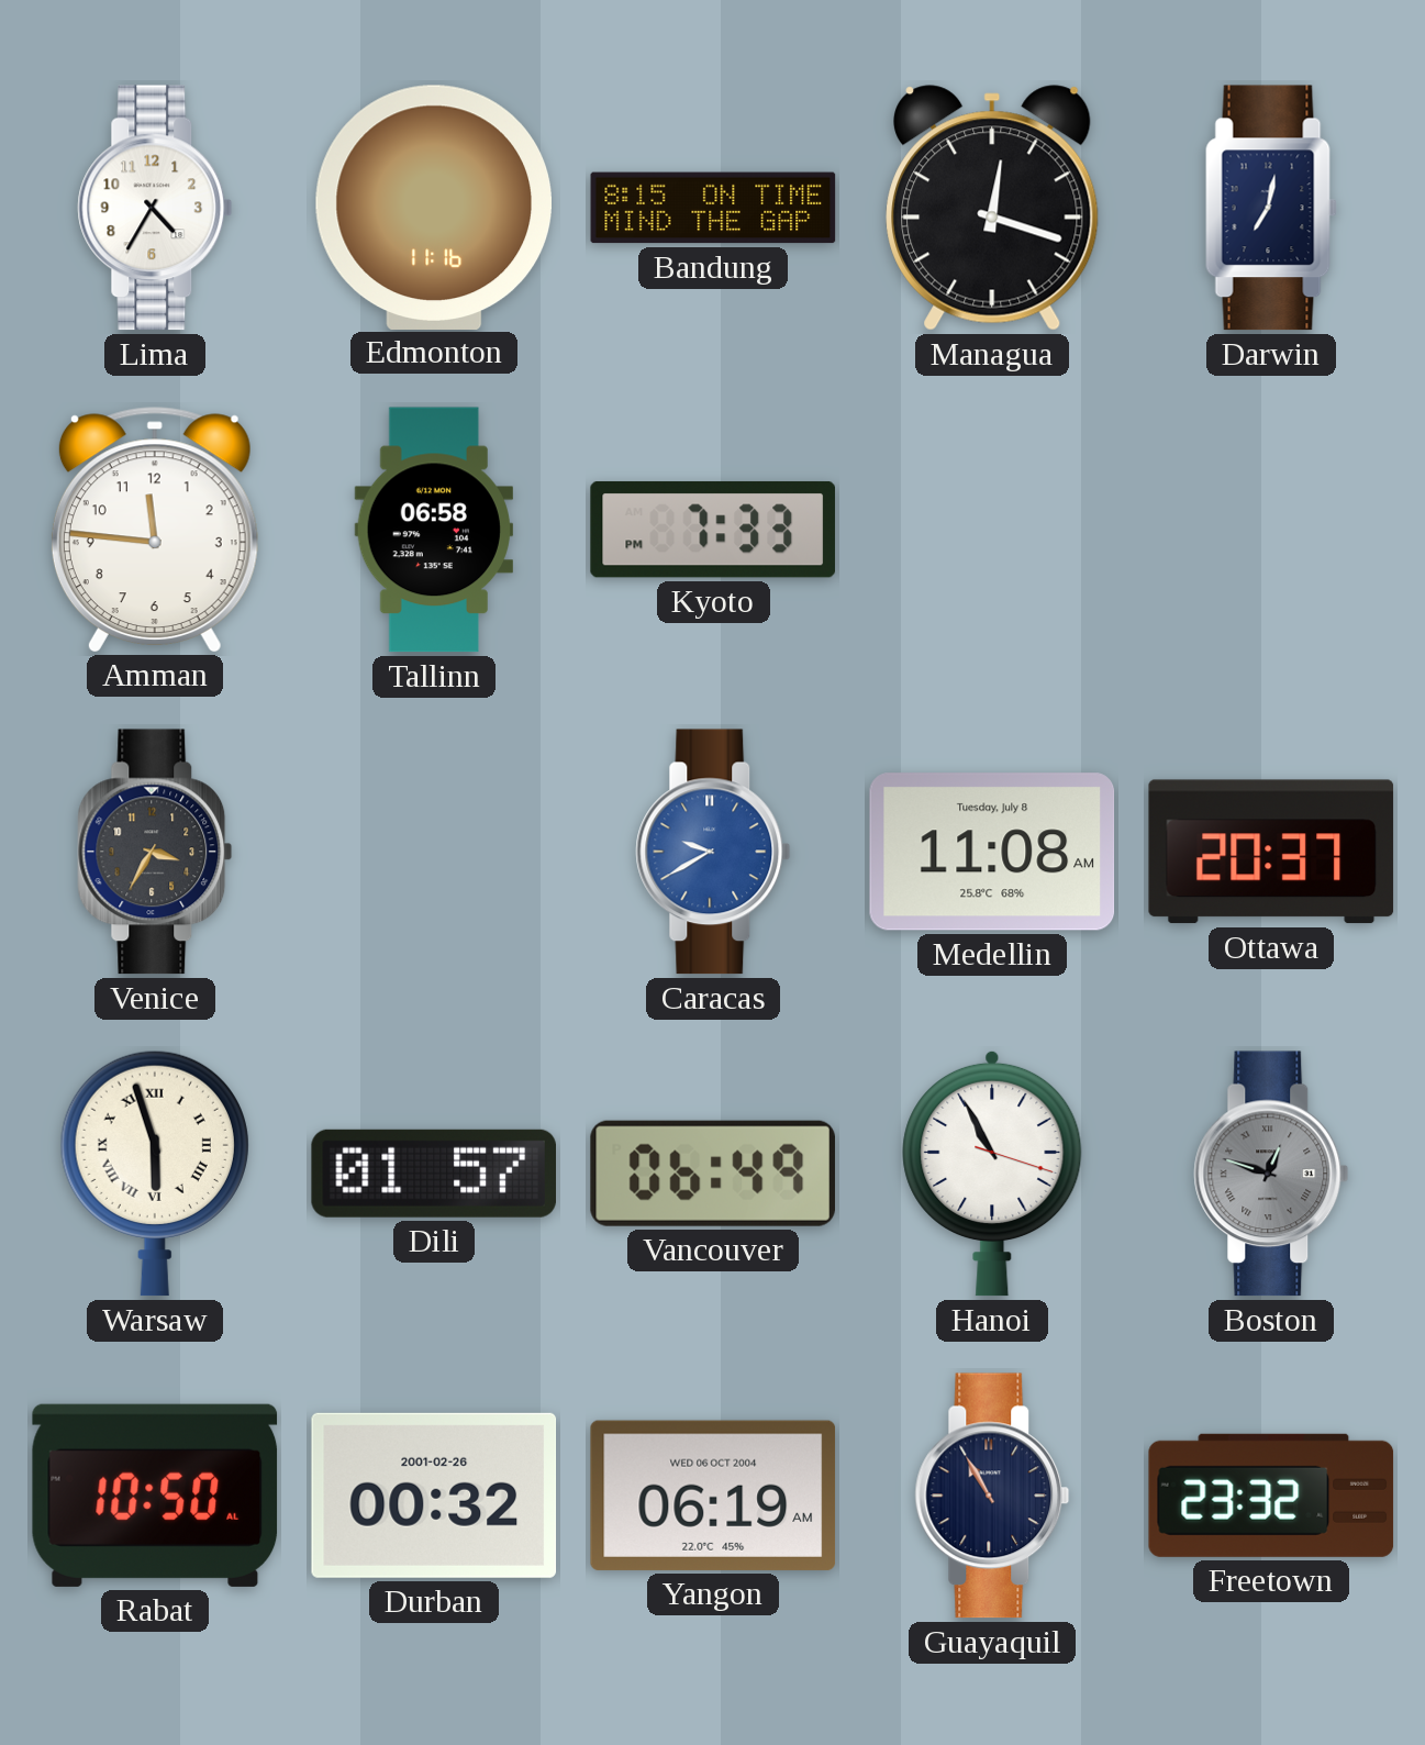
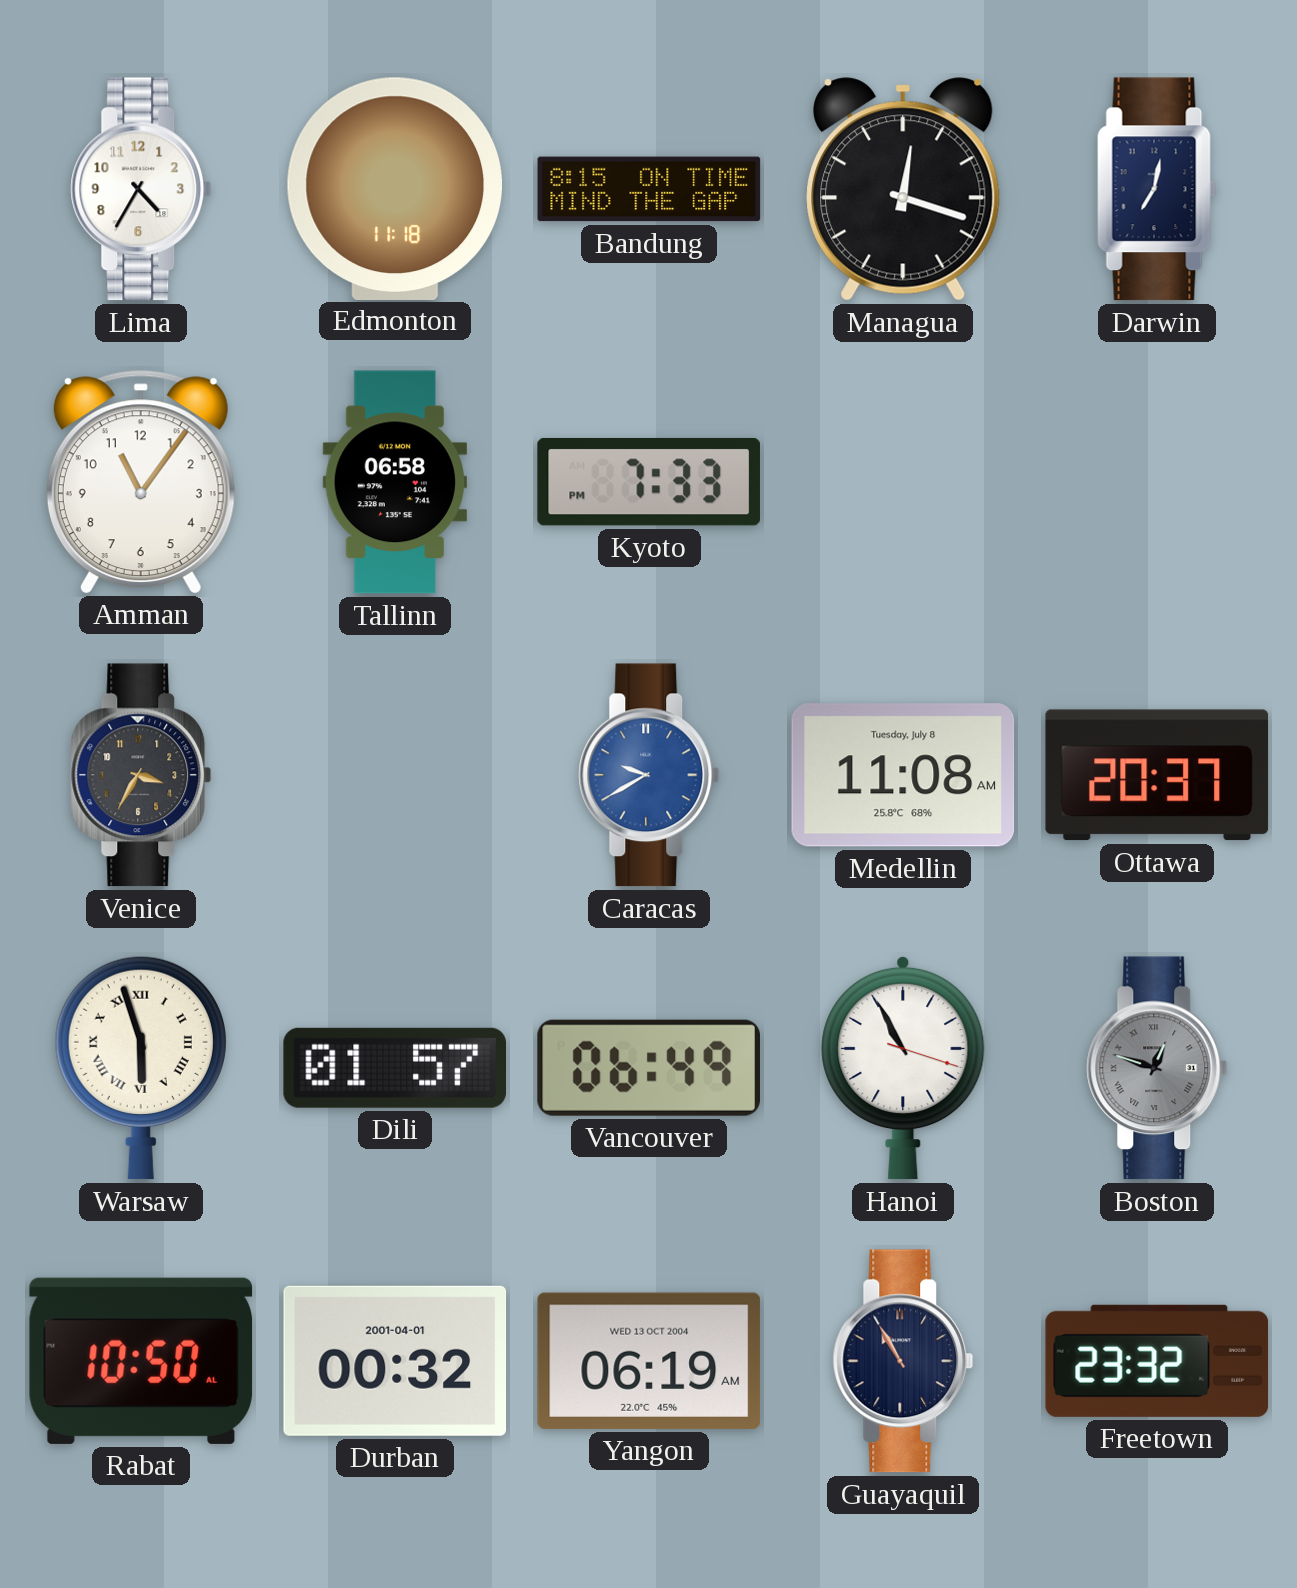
Edmonton: 11:16 -> 11:18 (394, 188)
Amman: 11:46 -> 11:06 (141, 482)
Durban date: 2001-02-26 -> 2001-04-01 (395, 1361)
Yangon date: WED 06 OCT 2004 -> WED 13 OCT 2004 (649, 1361)
